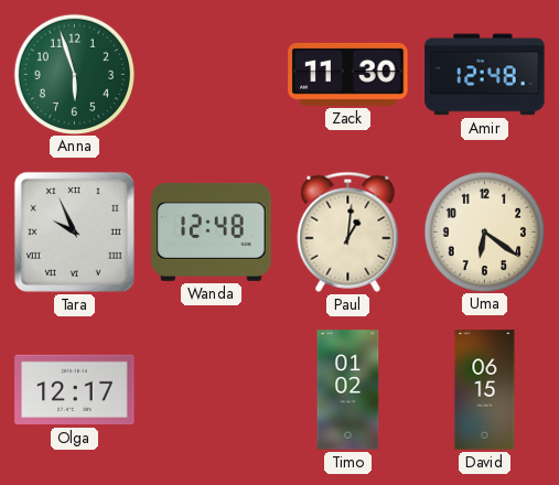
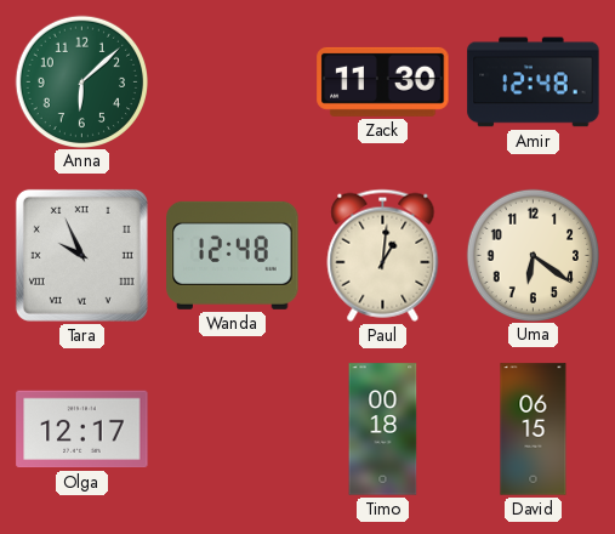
Anna: 5:57 -> 6:08 (81, 81)
Timo: 01:02 -> 00:18 (383, 430)
